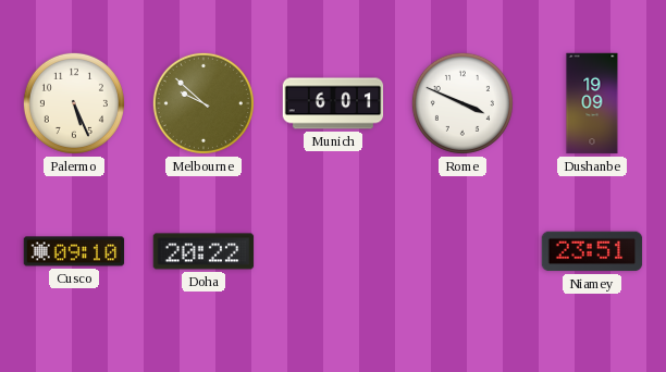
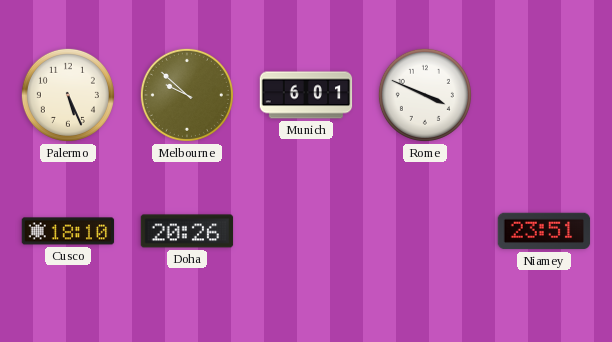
Dushanbe: 19:09 -> none (592, 103)
Cusco: 09:10 -> 18:10 (68, 231)
Doha: 20:22 -> 20:26 (187, 231)
